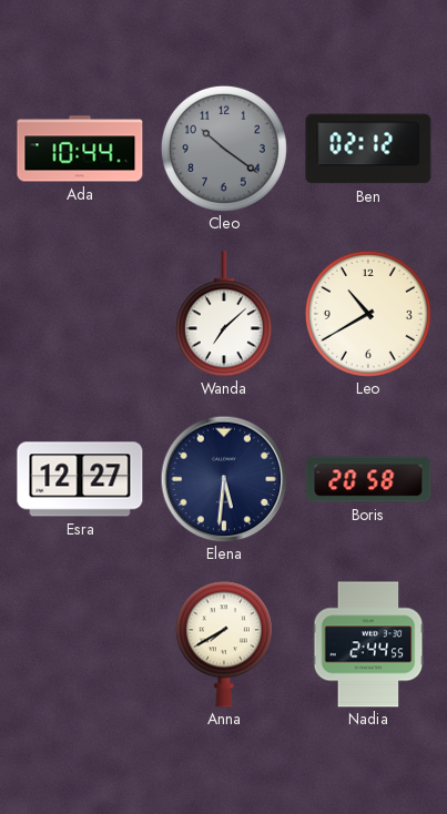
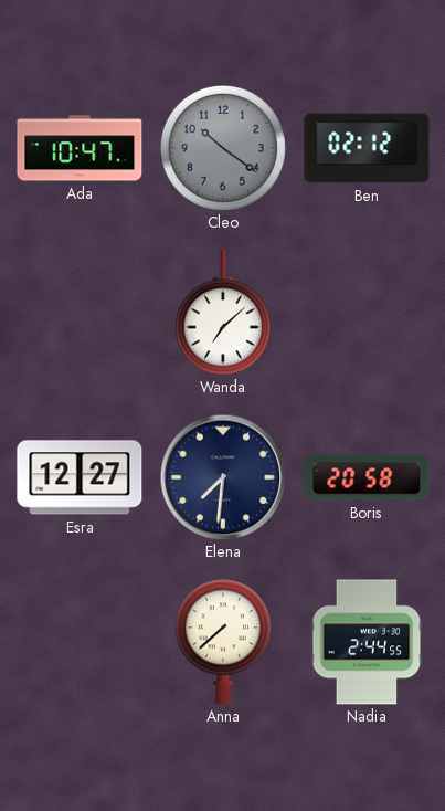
Ada: 10:44 -> 10:47 (80, 148)
Leo: 10:40 -> none (368, 314)
Elena: 5:31 -> 7:31 (223, 477)
Anna: 7:40 -> 7:38 (223, 642)
